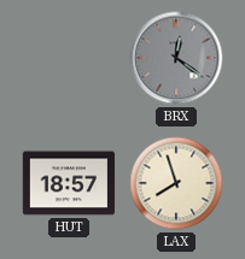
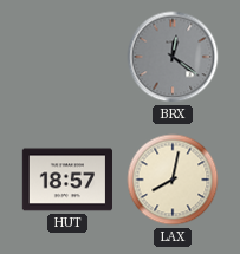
LAX: 7:57 -> 8:02 (173, 180)
